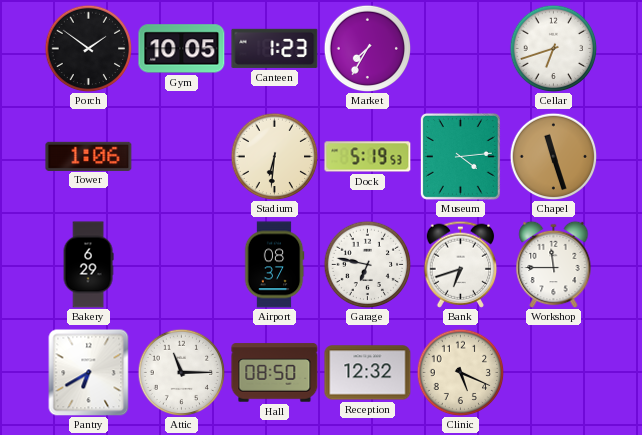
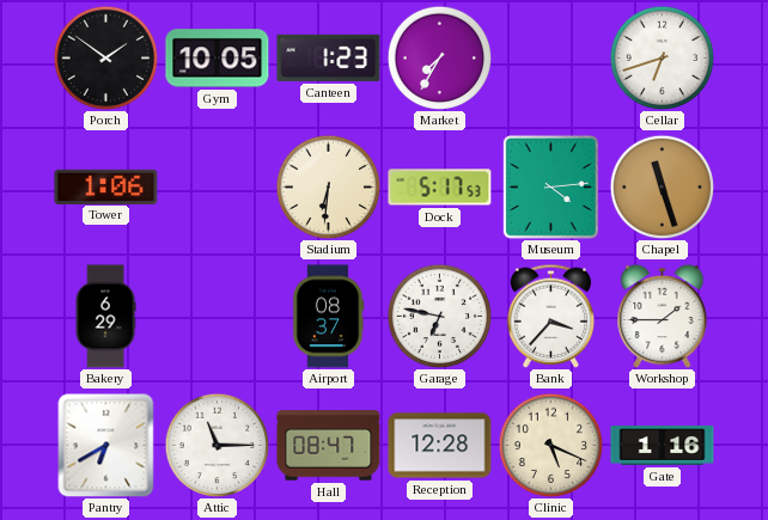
Dock: 5:19 -> 5:17 (440, 188)
Bank: 6:42 -> 3:37 (551, 316)
Workshop: 11:45 -> 1:45 (663, 316)
Hall: 08:50 -> 08:47 (329, 446)
Reception: 12:32 -> 12:28 (440, 446)
Gate: none -> 1:16 (663, 446)
